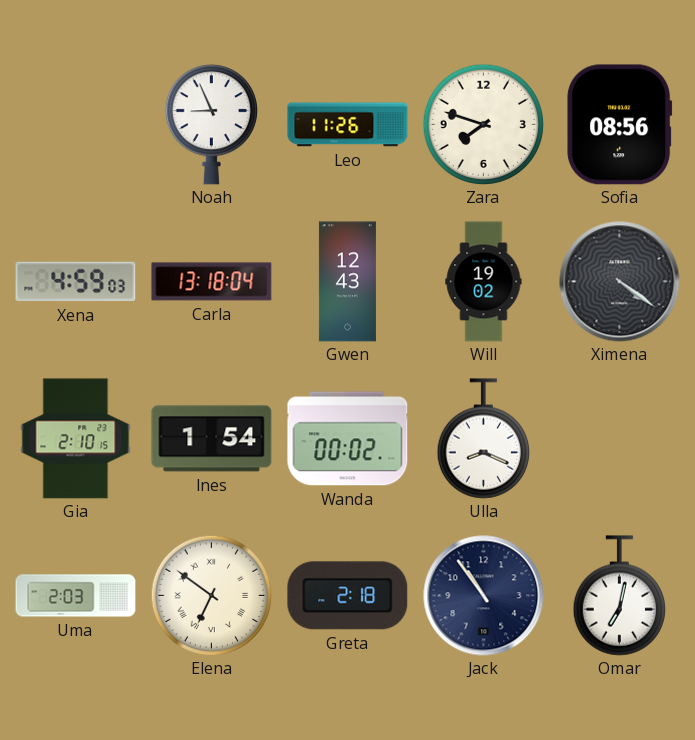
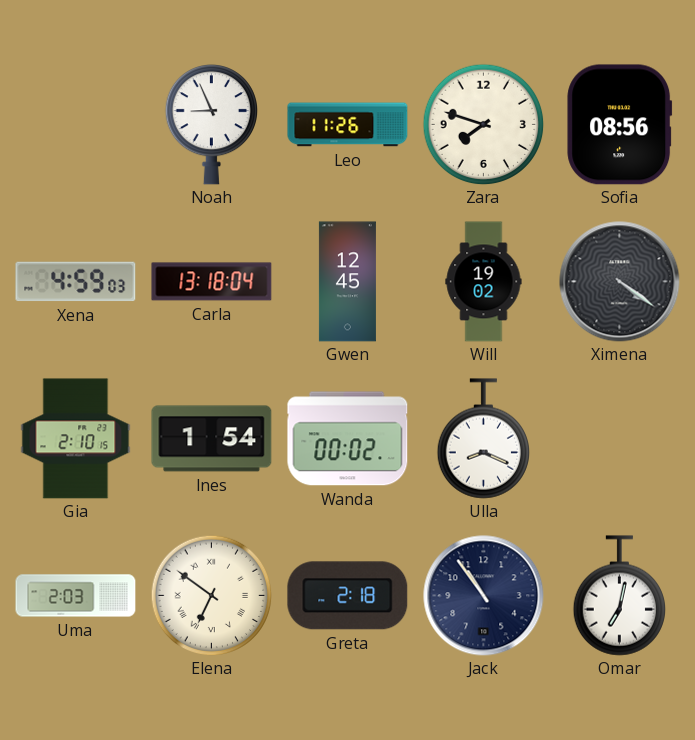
Gwen: 12:43 -> 12:45 (347, 282)
